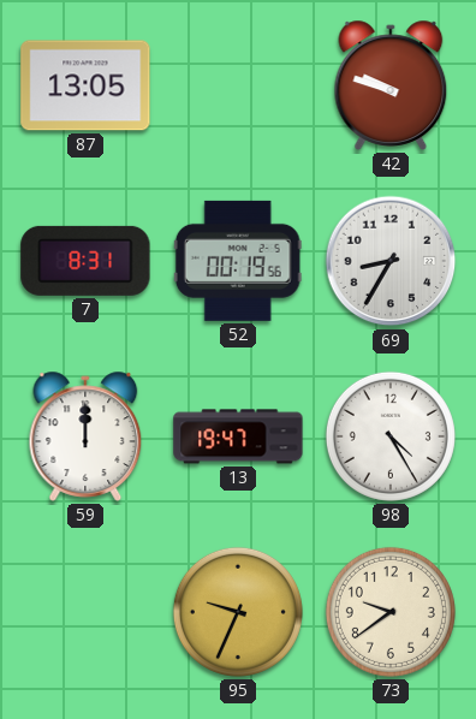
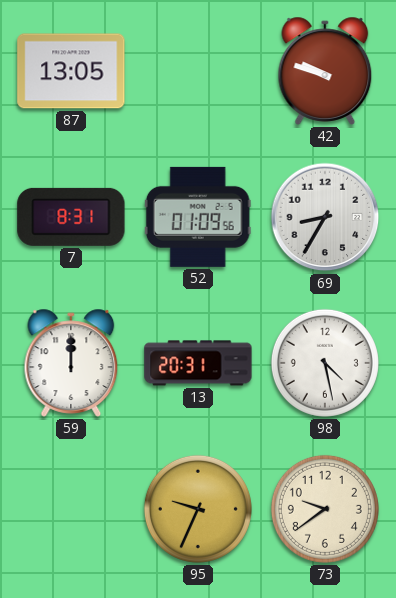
52: 00:19 -> 01:09 (198, 217)
13: 19:47 -> 20:31 (198, 363)
98: 4:25 -> 4:28 (325, 363)
